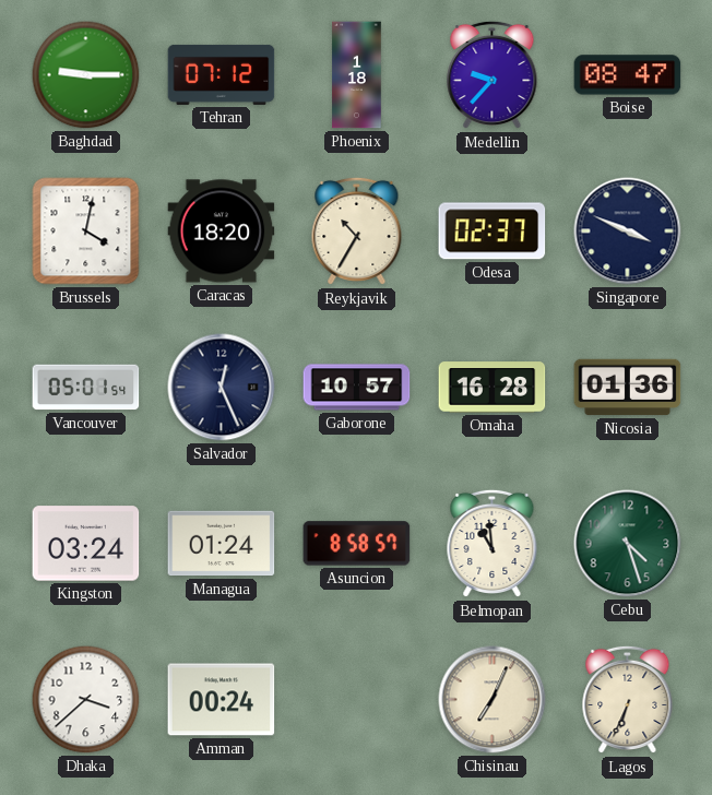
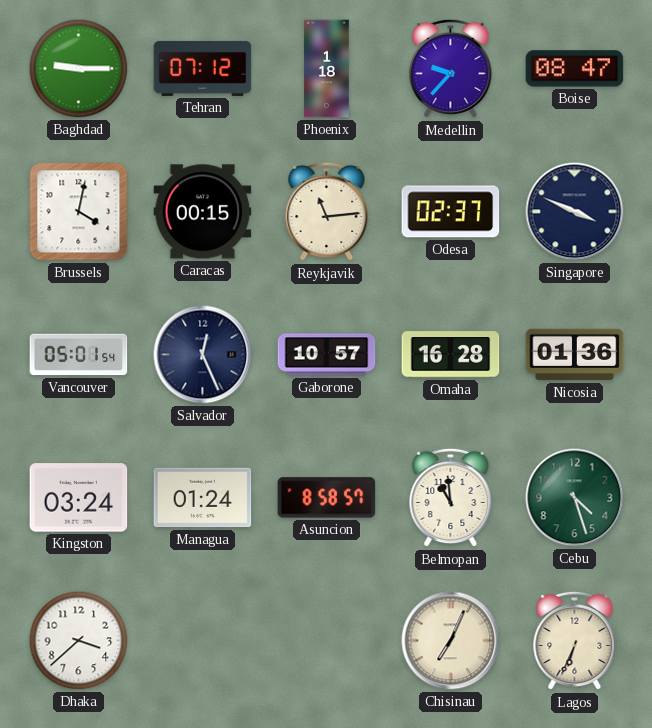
Caracas: 18:20 -> 00:15 (203, 212)
Reykjavik: 10:35 -> 11:14 (327, 212)
Amman: 00:24 -> none (222, 700)
